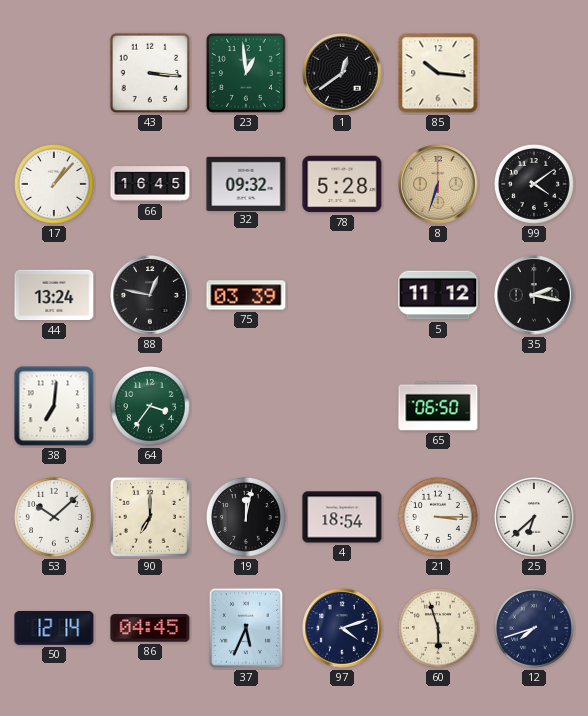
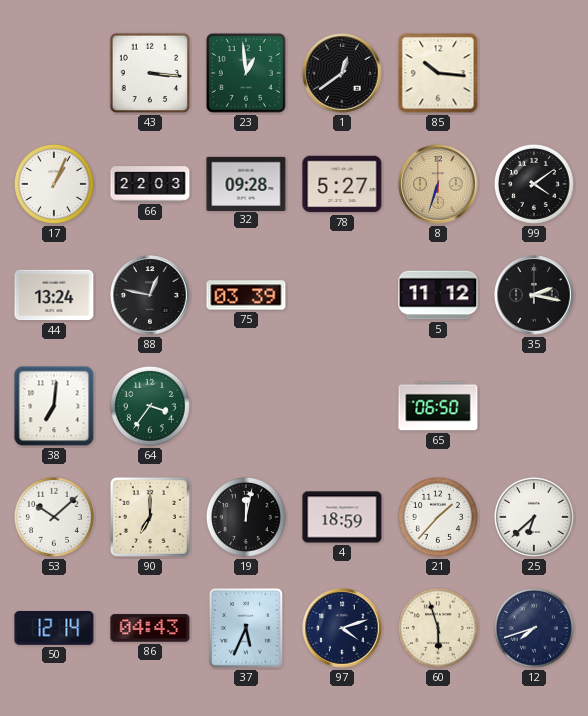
17: 1:07 -> 1:04 (54, 184)
66: 16:45 -> 22:03 (150, 184)
32: 09:32 -> 09:28 (246, 183)
78: 5:28 -> 5:27 (342, 184)
4: 18:54 -> 18:59 (342, 517)
21: 3:15 -> 1:37 (438, 517)
86: 04:45 -> 04:43 (150, 628)
